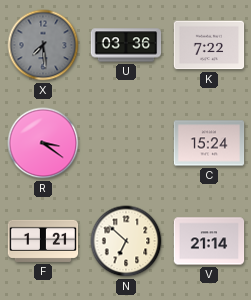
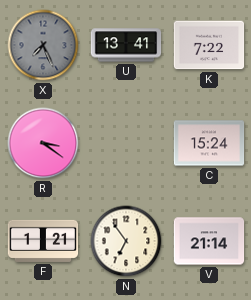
X: 7:29 -> 7:26 (43, 45)
U: 03:36 -> 13:41 (126, 45)
N: 6:52 -> 6:54 (126, 241)
